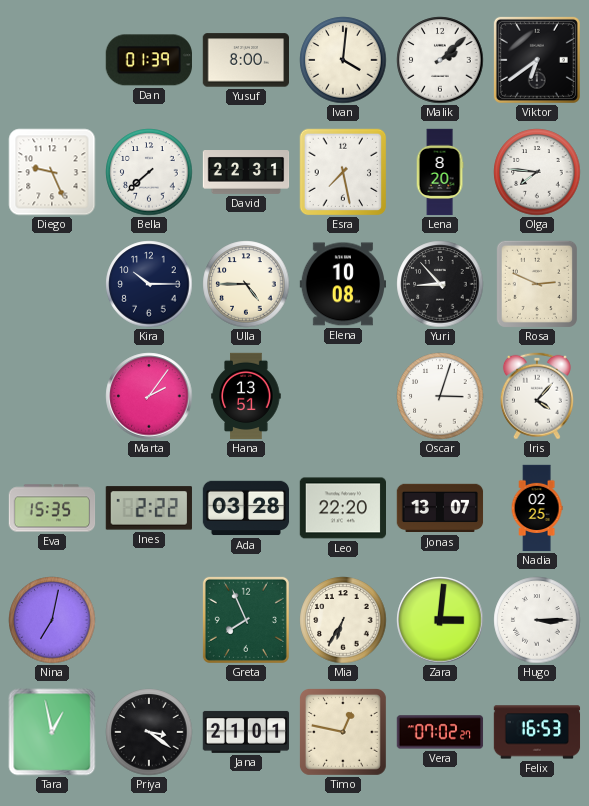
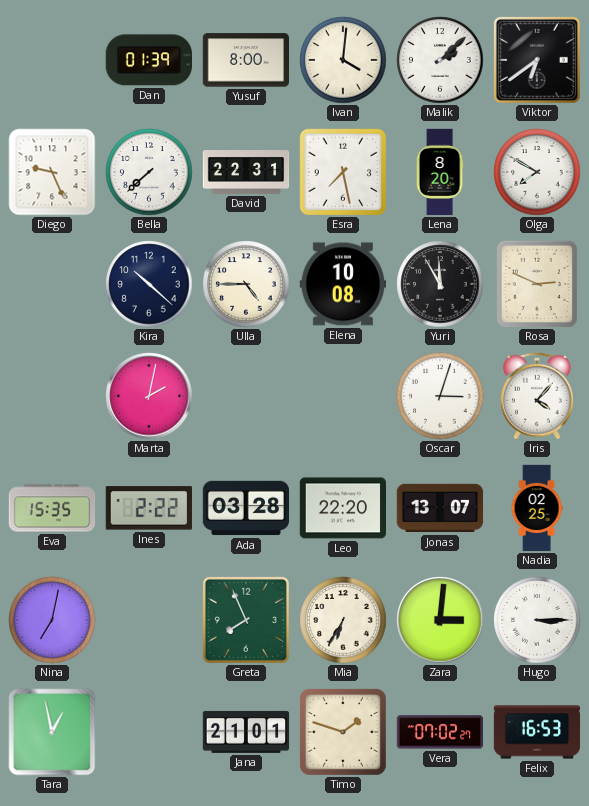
Olga: 7:46 -> 7:50 (537, 172)
Kira: 10:15 -> 10:22 (149, 284)
Yuri: 8:53 -> 11:55 (440, 284)
Marta: 2:06 -> 2:02 (149, 396)
Hana: 13:51 -> none (246, 396)
Priya: 3:21 -> none (149, 732)
Timo: 12:47 -> 1:48 (343, 732)
